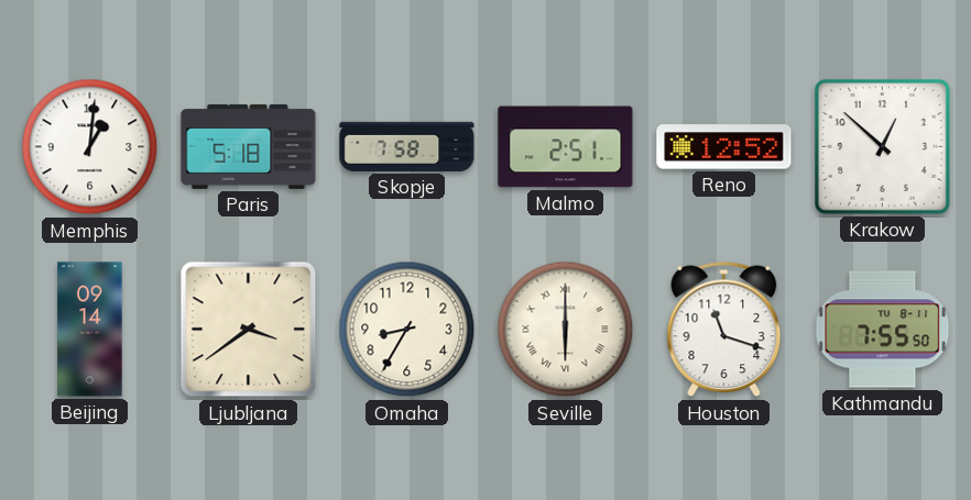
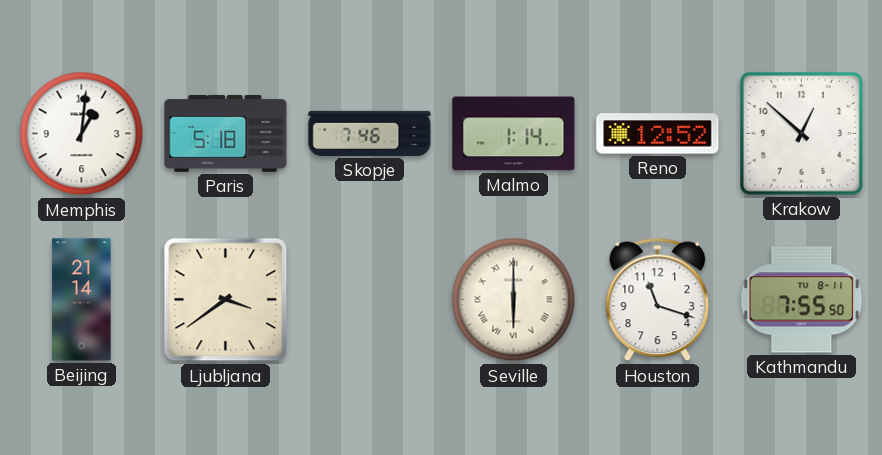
Skopje: 7:58 -> 7:46 (370, 133)
Malmo: 2:51 -> 1:14 (514, 134)
Beijing: 09:14 -> 21:14 (82, 300)
Omaha: 8:35 -> none (407, 330)
